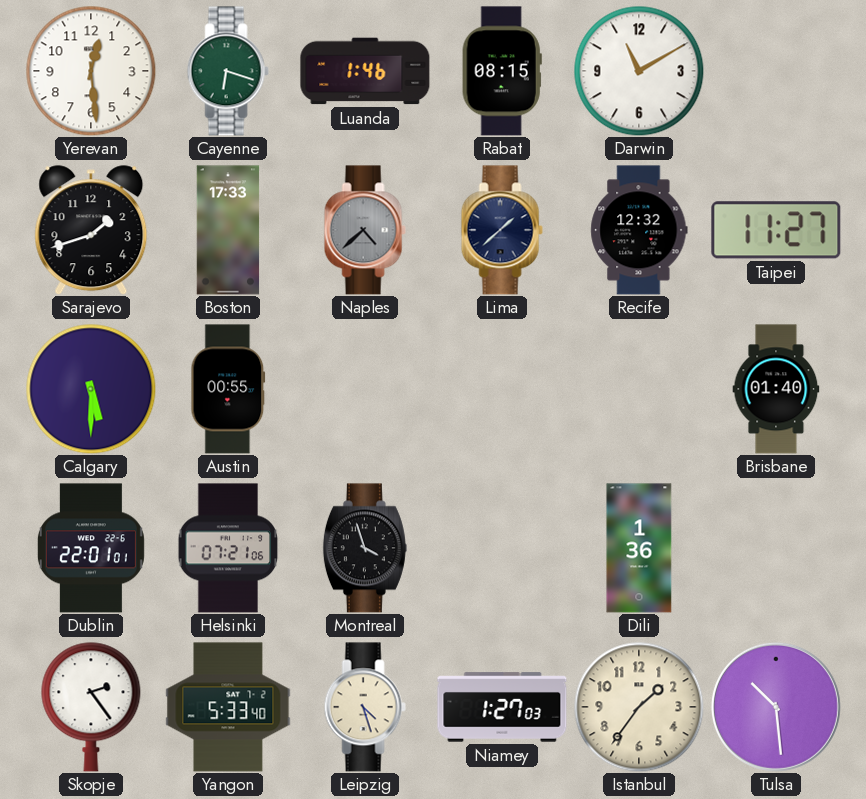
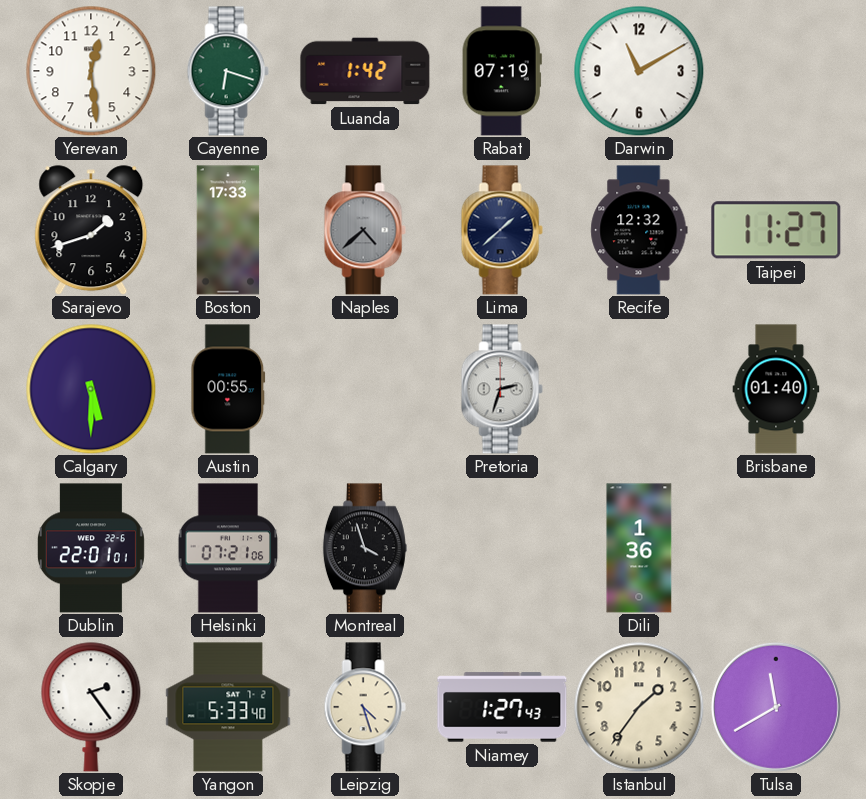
Luanda: 1:46 -> 1:42 (365, 71)
Rabat: 08:15 -> 07:19 (502, 71)
Pretoria: none -> 2:33 (502, 389)
Niamey: 1:27:03 -> 1:27:43 (502, 707)
Tulsa: 10:29 -> 11:40 (776, 707)
